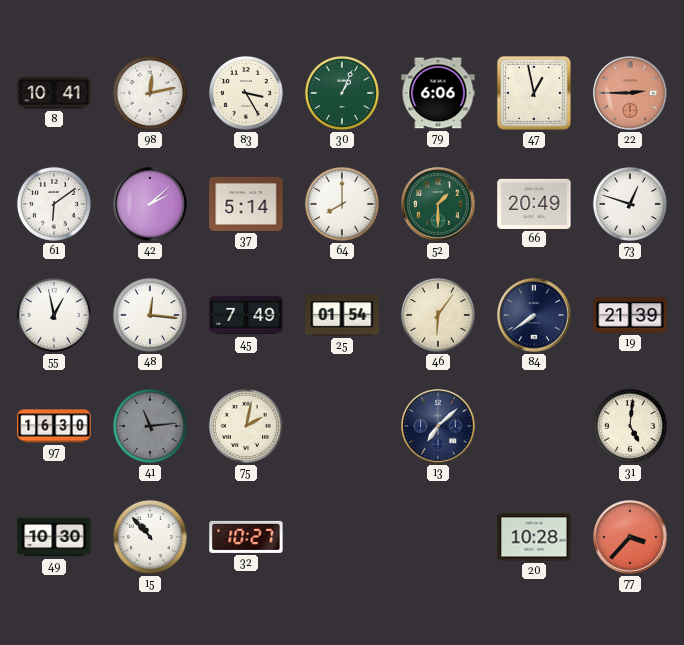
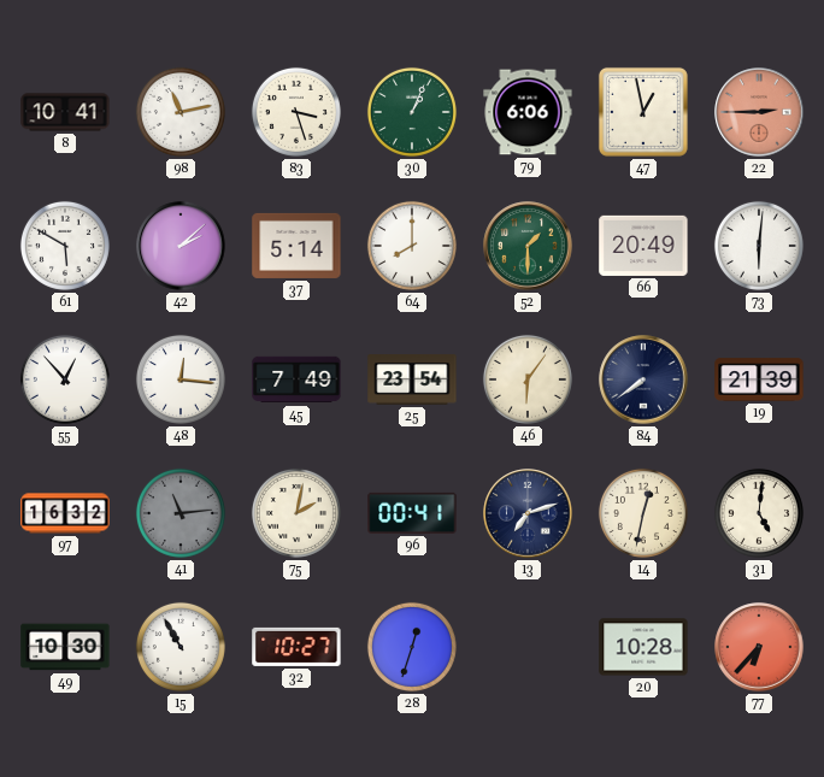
98: 12:13 -> 11:13 (181, 112)
83: 3:25 -> 3:27 (296, 112)
61: 6:09 -> 5:50 (65, 246)
73: 12:48 -> 6:01 (759, 246)
55: 12:58 -> 12:53 (65, 379)
25: 01:54 -> 23:54 (412, 379)
97: 16:30 -> 16:32 (65, 513)
96: none -> 00:41 (412, 513)
13: 7:08 -> 7:12 (528, 513)
14: none -> 12:32 (643, 513)
15: 10:53 -> 10:55 (181, 647)
28: none -> 12:33 (412, 647)
77: 3:37 -> 6:37 (759, 647)
